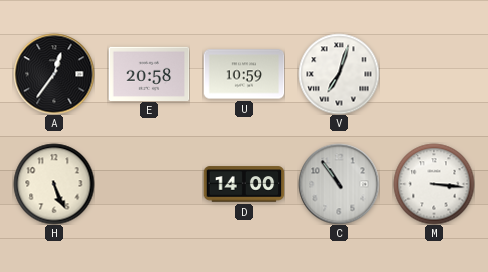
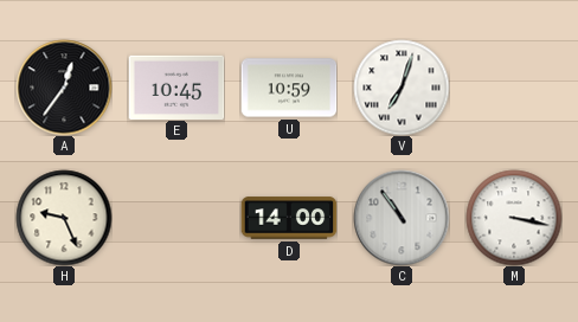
E: 20:58 -> 10:45 (176, 86)
H: 5:26 -> 9:26 (64, 218)
M: 3:16 -> 3:17 (514, 218)
